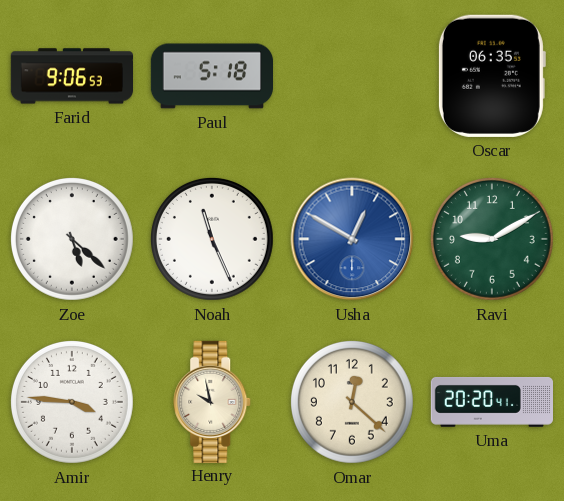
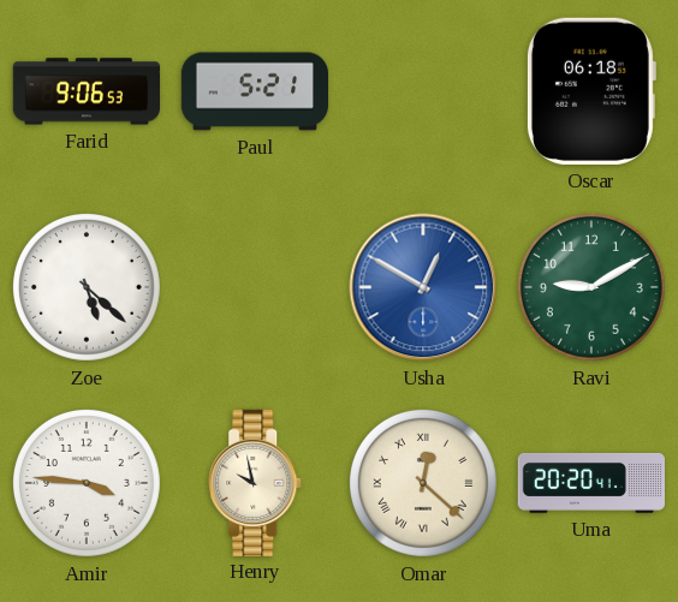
Paul: 5:18 -> 5:21 (254, 91)
Oscar: 06:35 -> 06:18 (590, 91)
Noah: 11:26 -> none (212, 239)
Omar numerals: Arabic -> Roman (423, 483)
